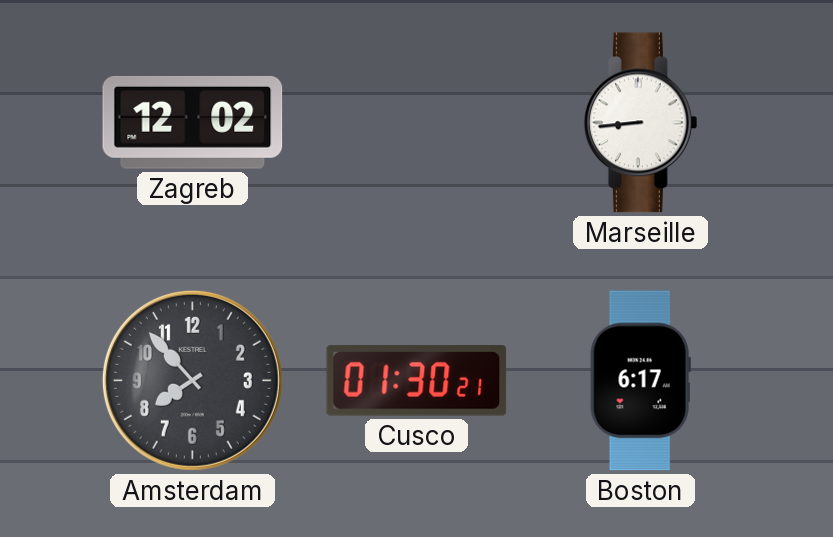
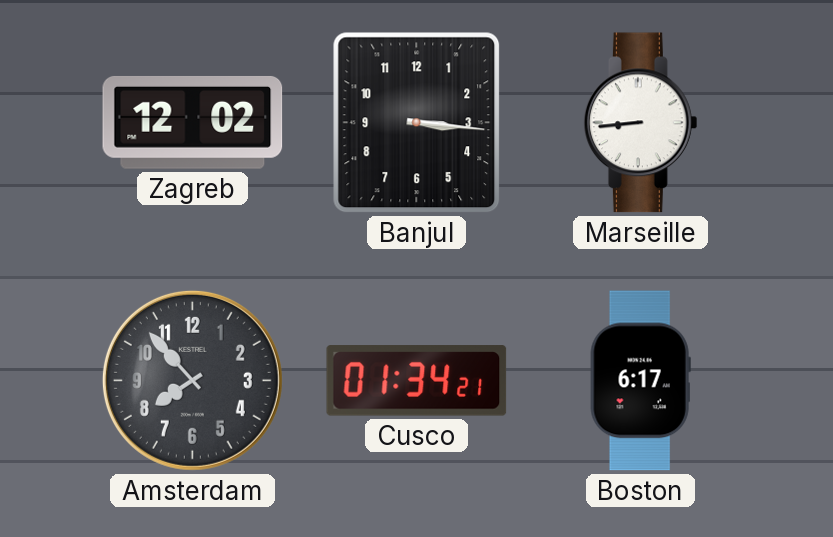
Banjul: none -> 3:16 (417, 123)
Cusco: 01:30 -> 01:34 (417, 381)
